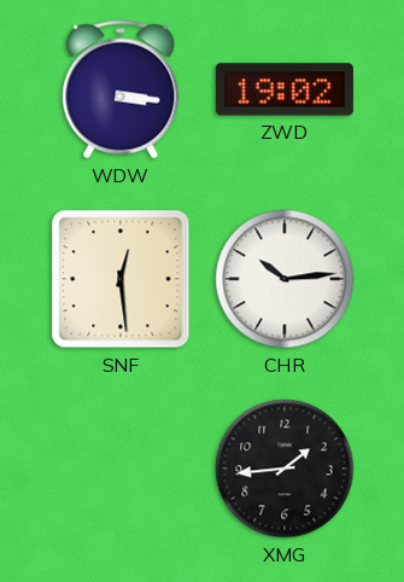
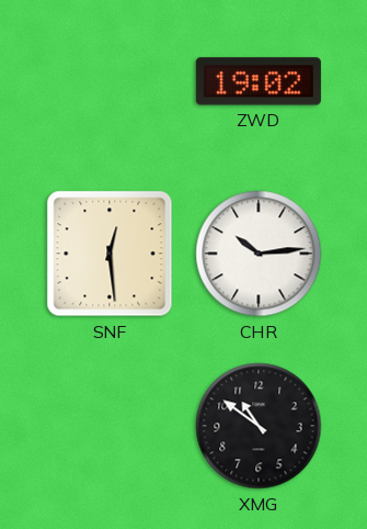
WDW: 3:16 -> none (121, 89)
XMG: 1:44 -> 10:51 (259, 426)
